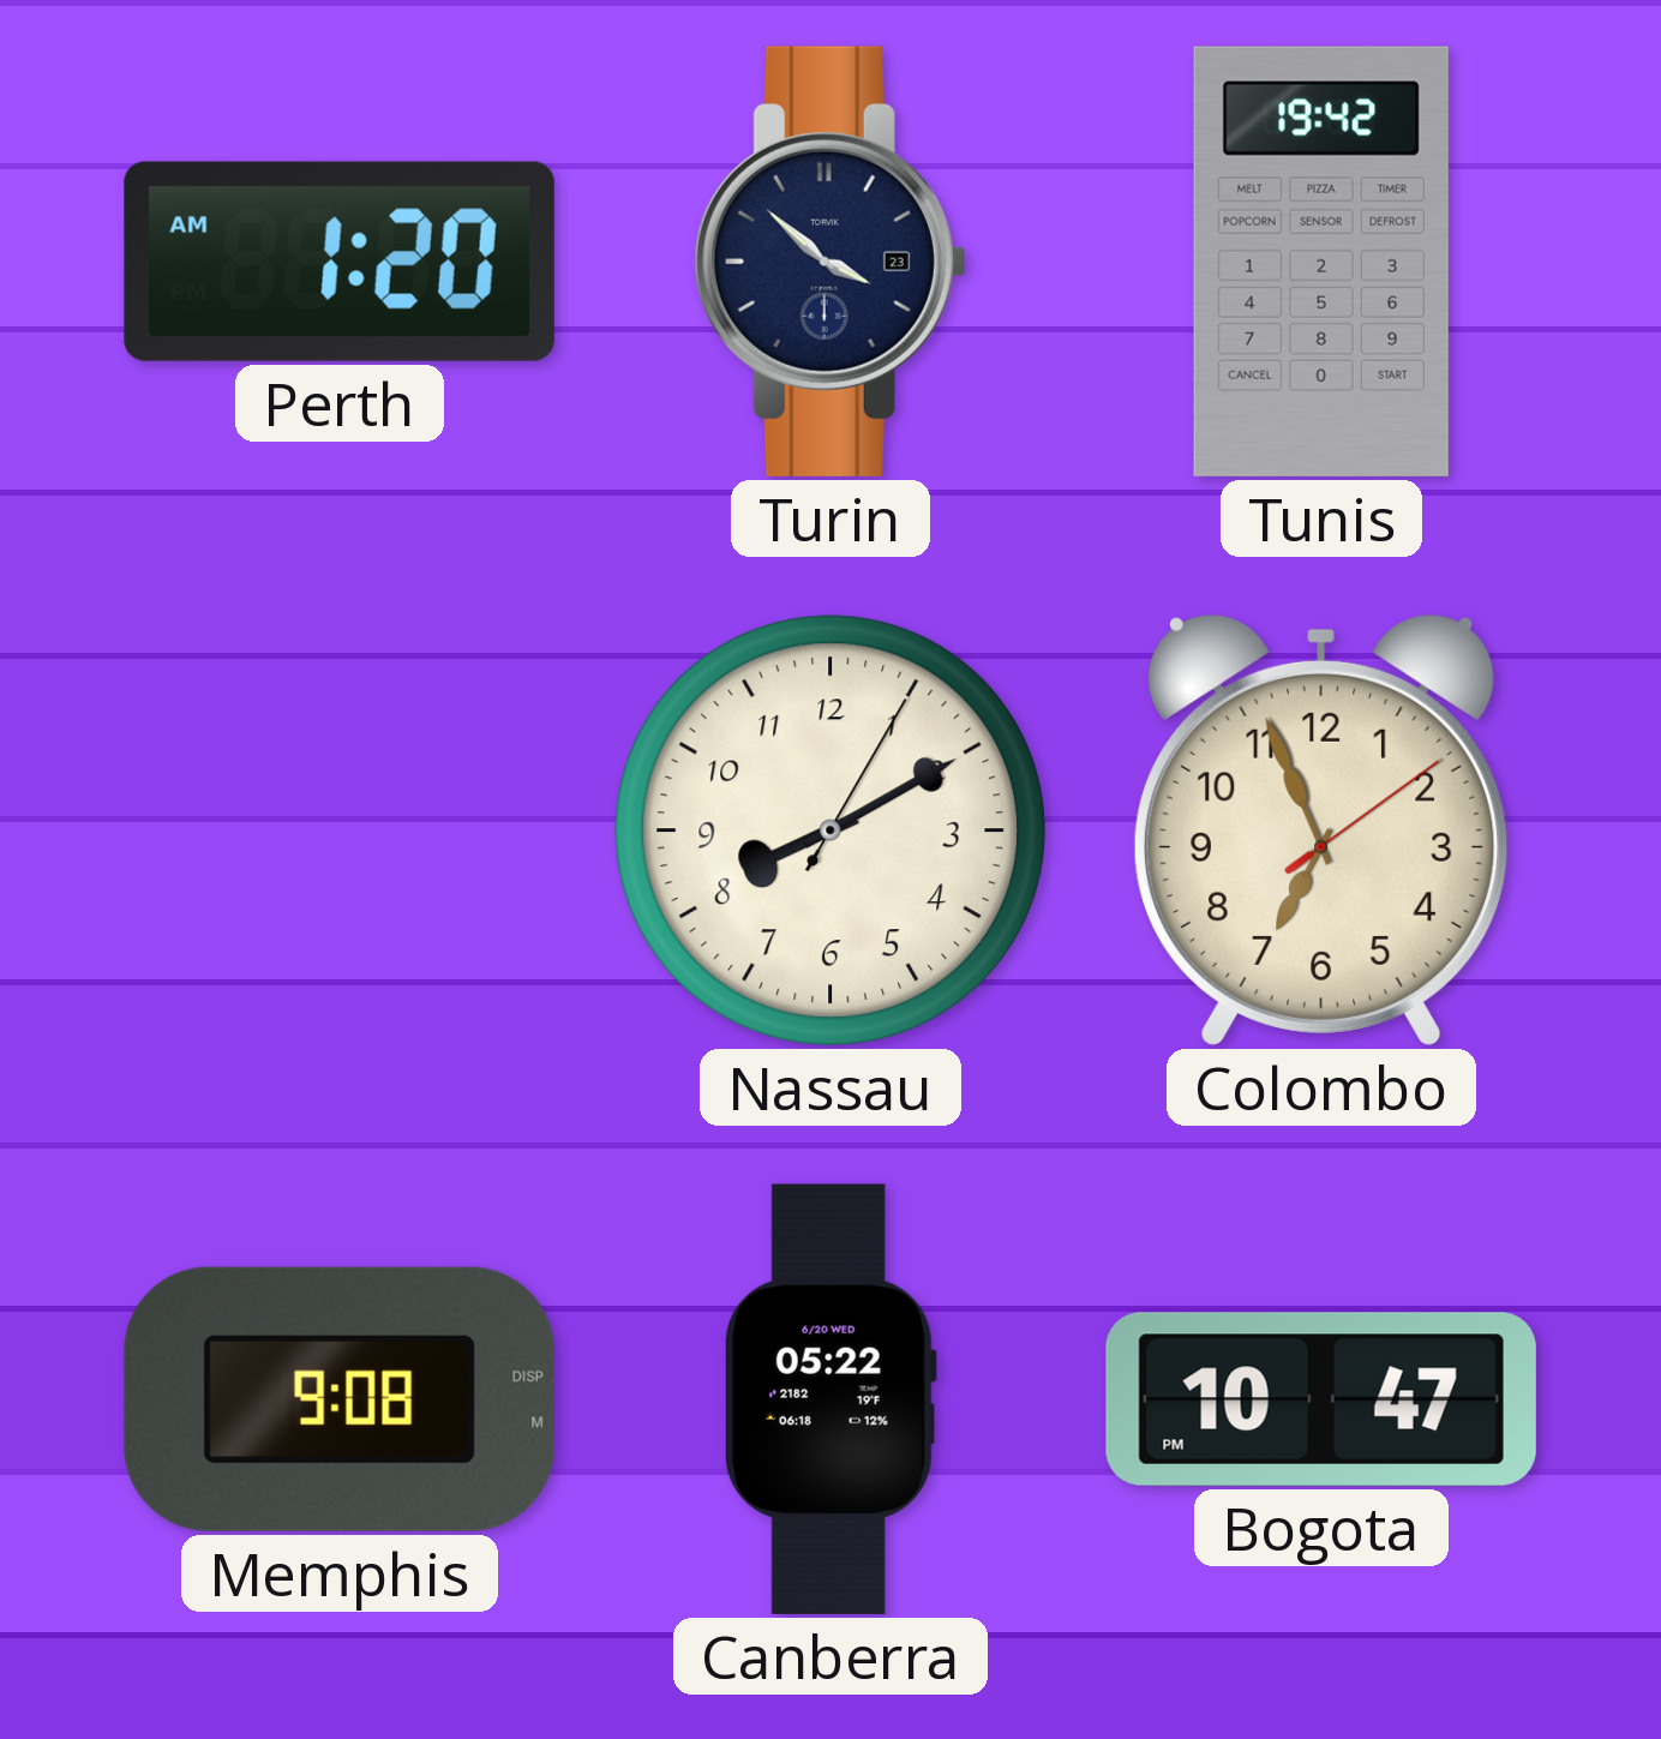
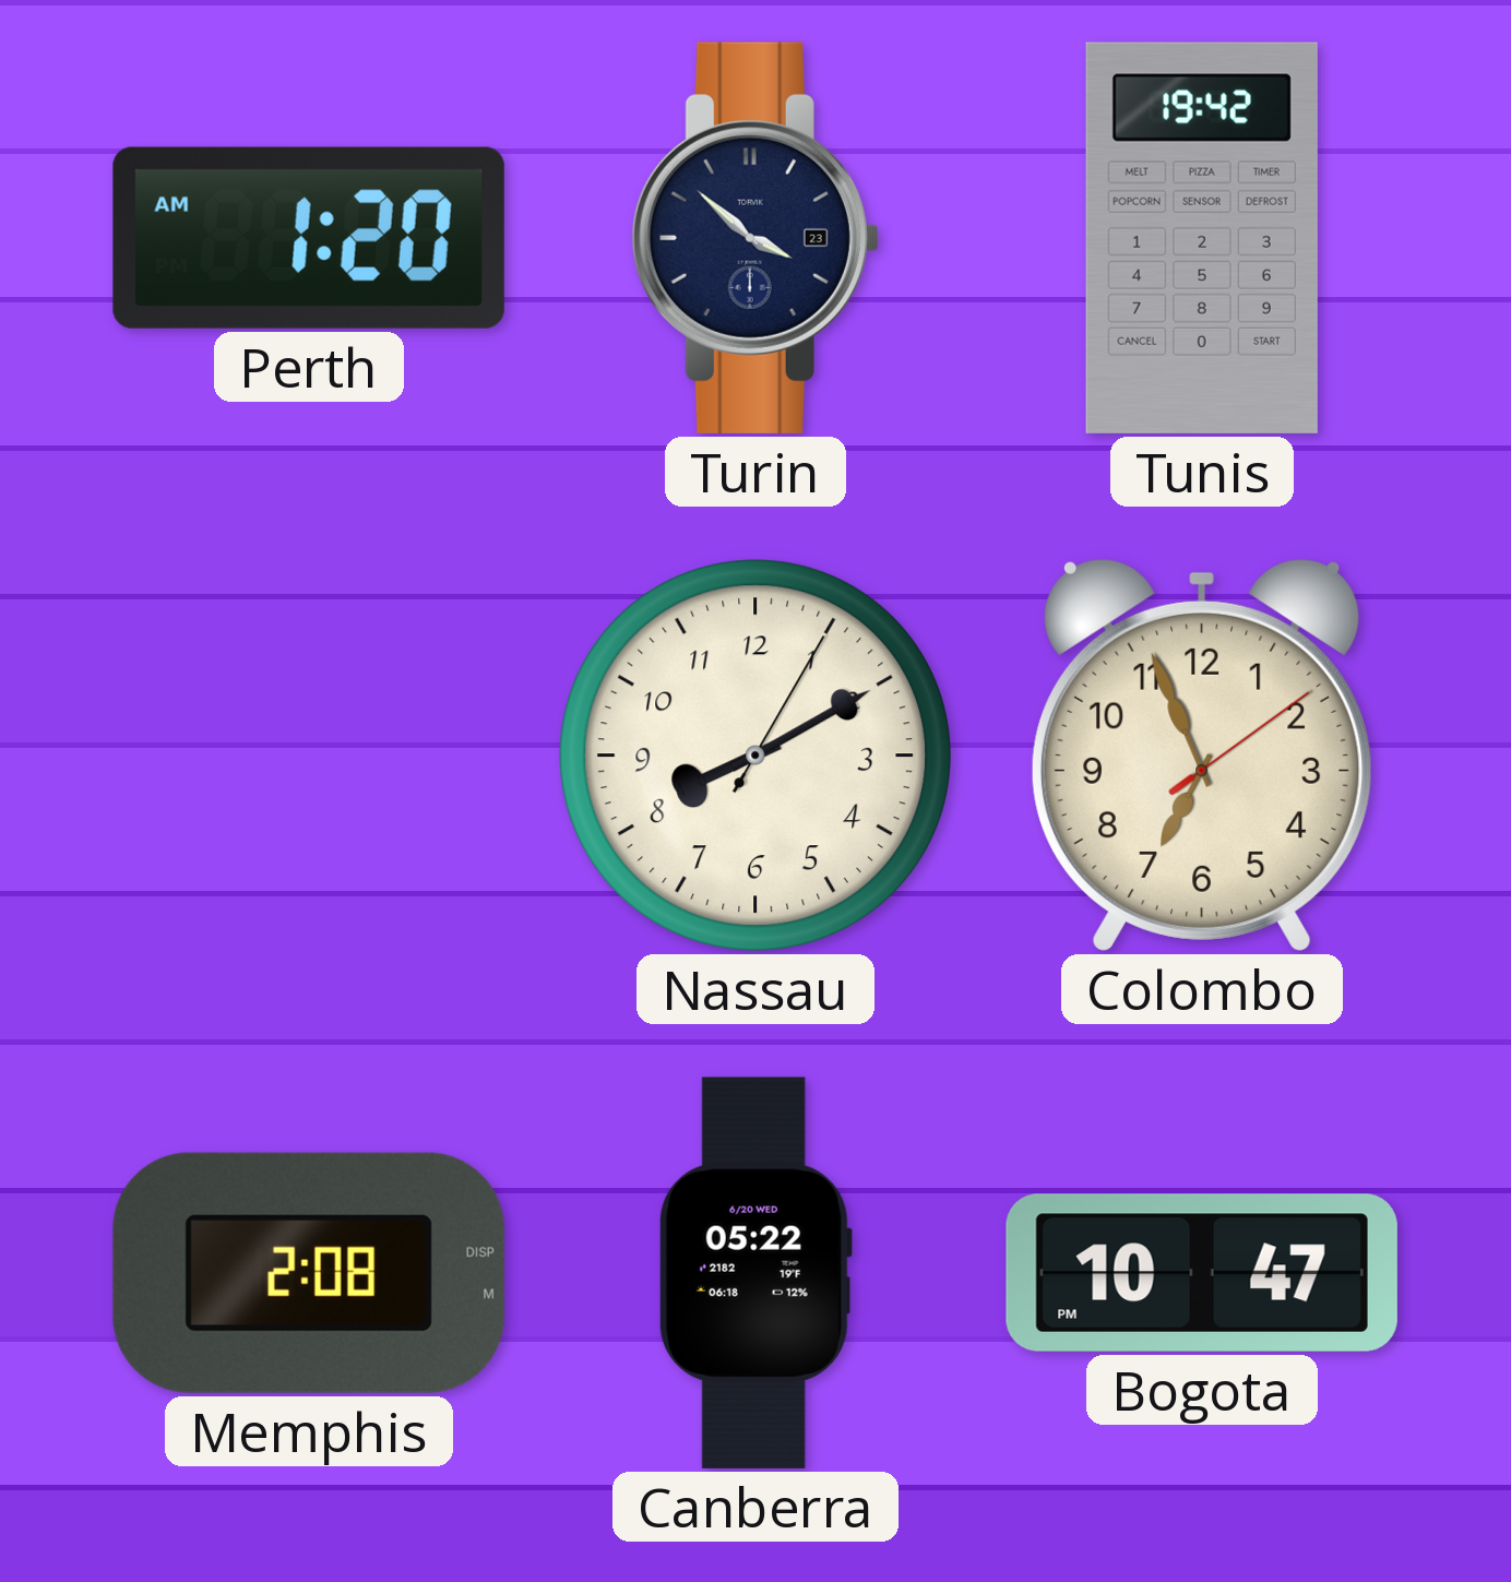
Memphis: 9:08 -> 2:08 (309, 1273)
